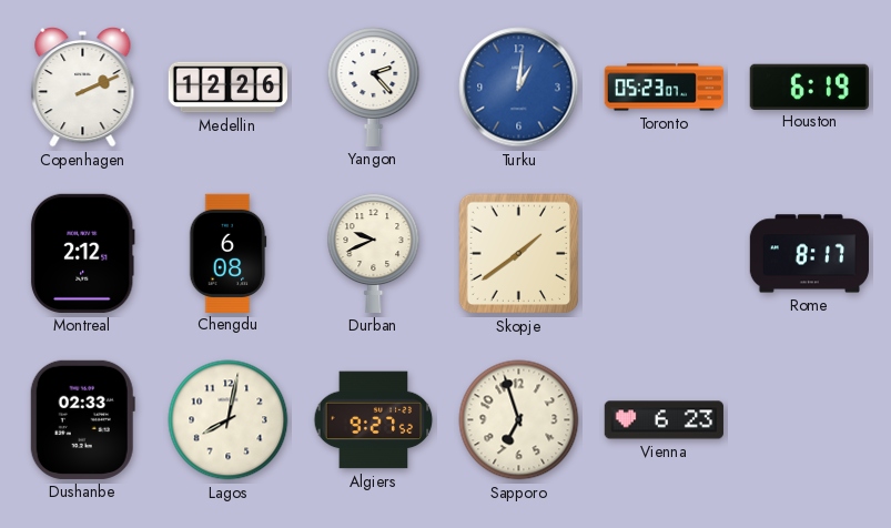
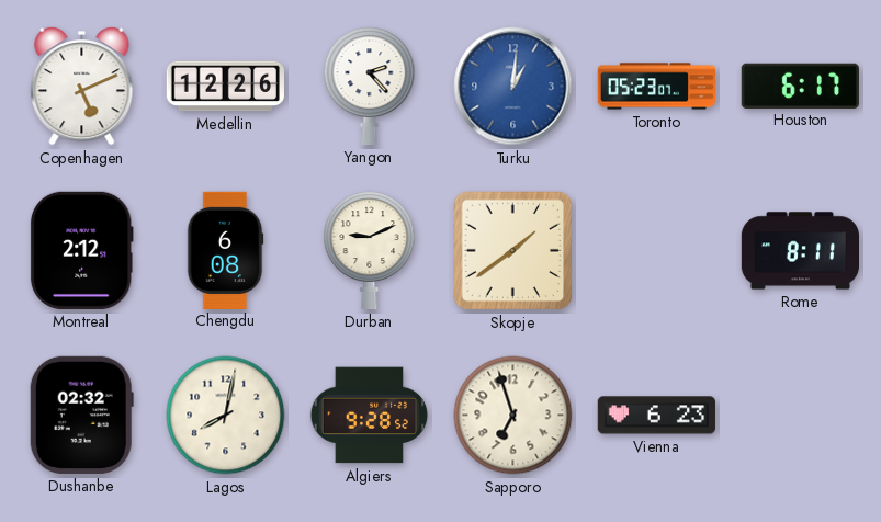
Copenhagen: 2:11 -> 5:11 (82, 86)
Houston: 6:19 -> 6:17 (800, 86)
Durban: 9:41 -> 9:11 (370, 250)
Rome: 8:17 -> 8:11 (800, 251)
Dushanbe: 02:33 -> 02:32 (81, 415)
Algiers: 9:27 -> 9:28 (370, 416)
